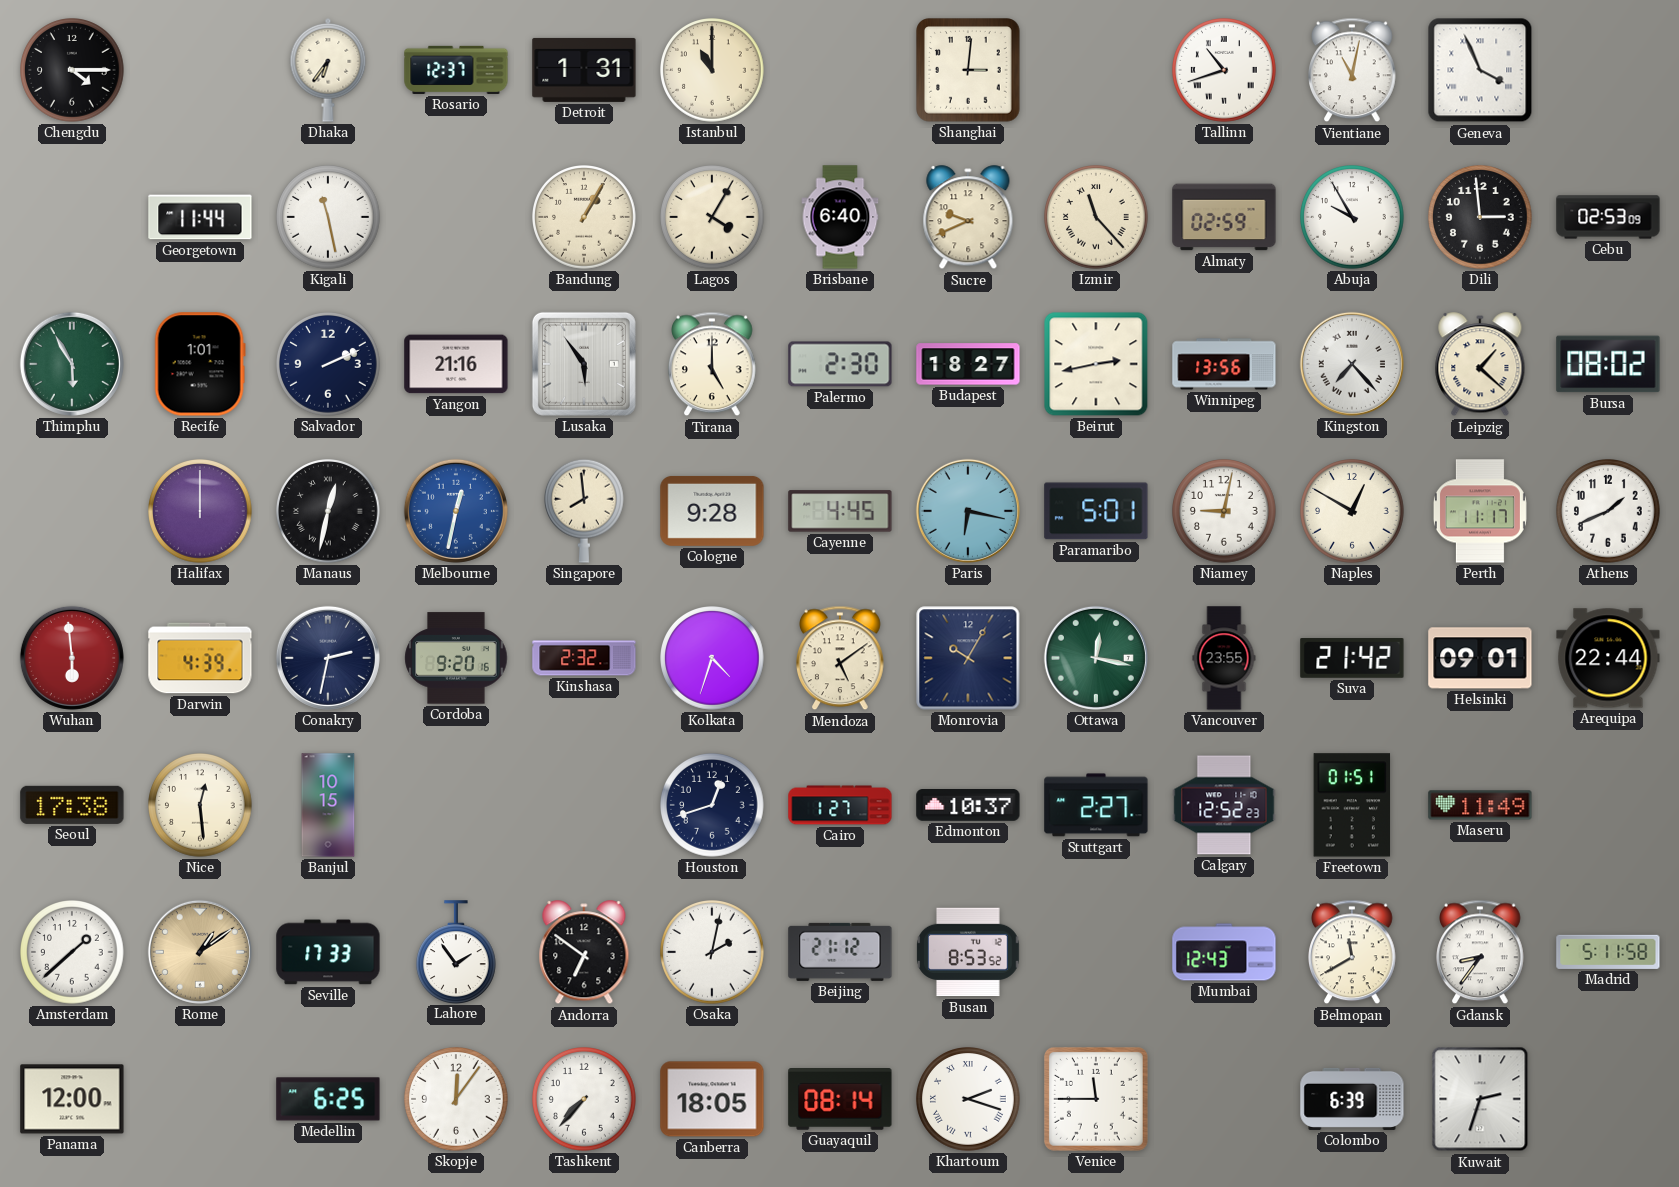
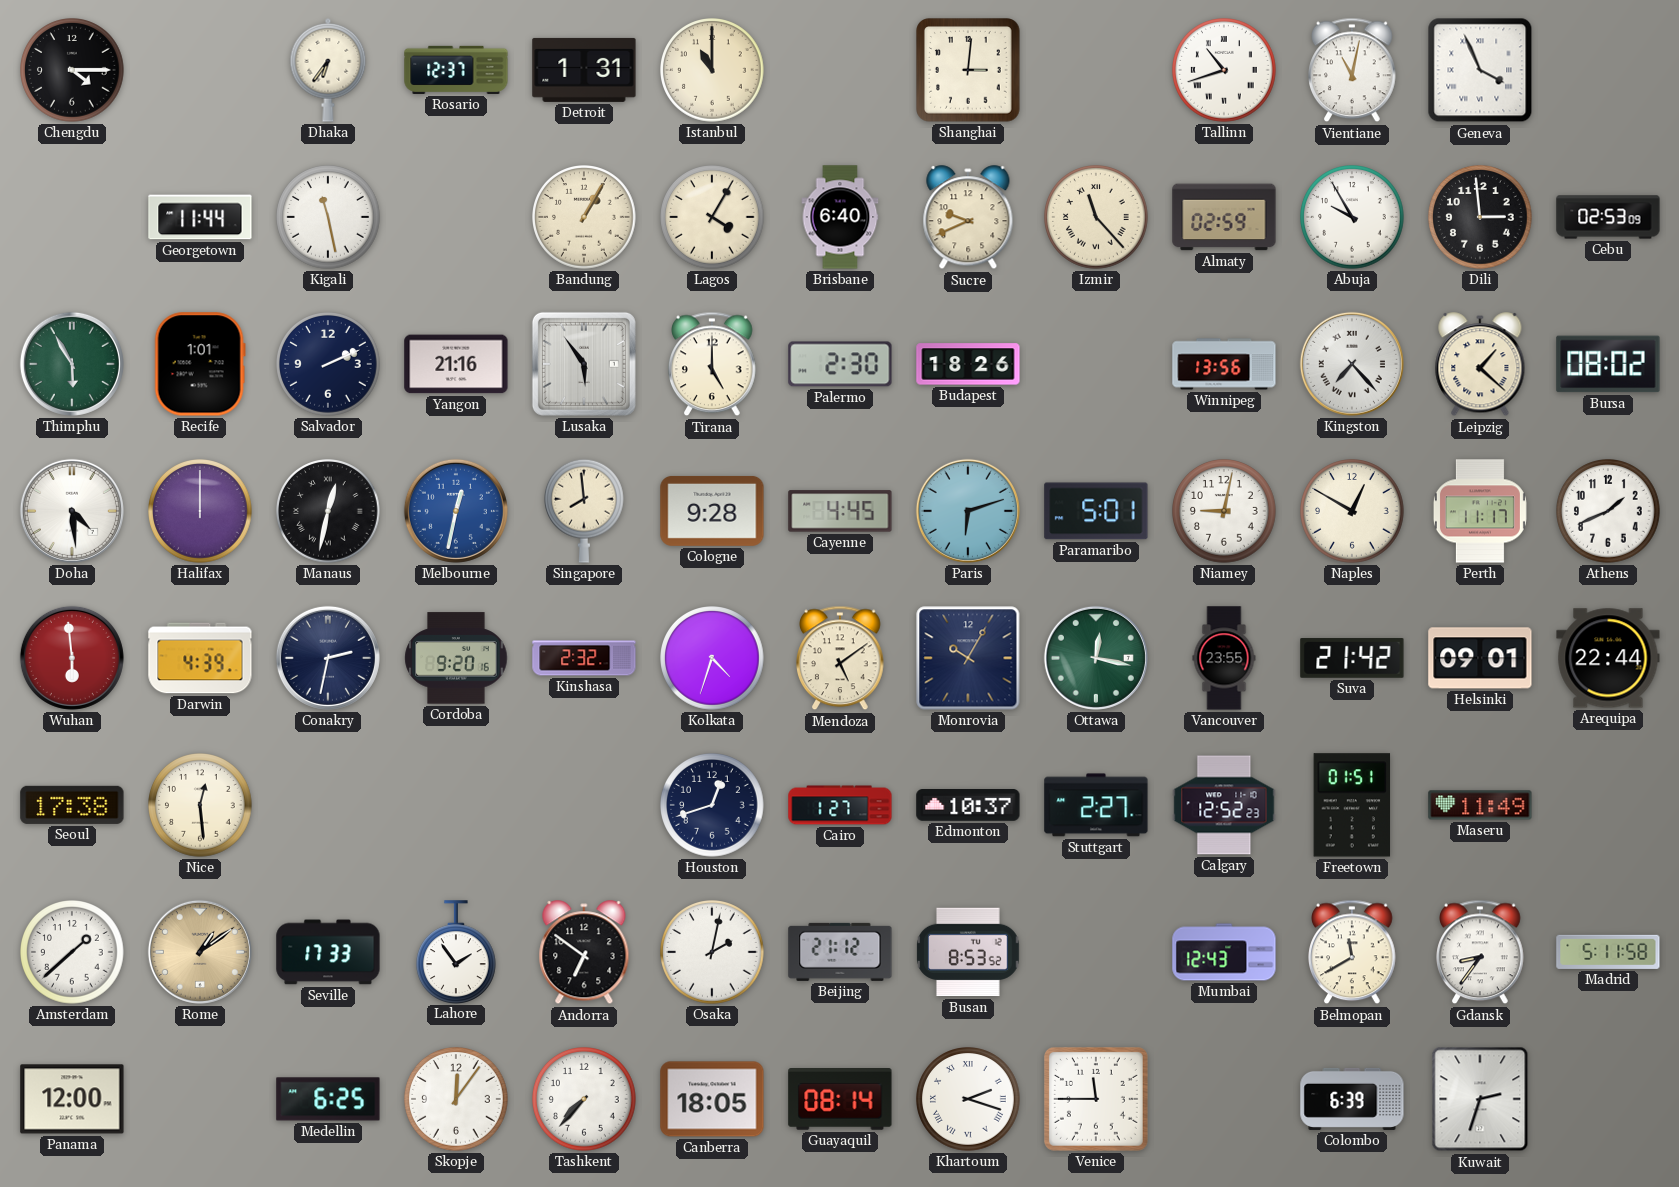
Budapest: 18:27 -> 18:26 (968, 364)
Beirut: 2:43 -> none (1096, 364)
Doha: none -> 4:29 (72, 511)
Paris: 6:17 -> 6:12 (968, 511)
Banjul: 10:15 -> none (328, 805)
